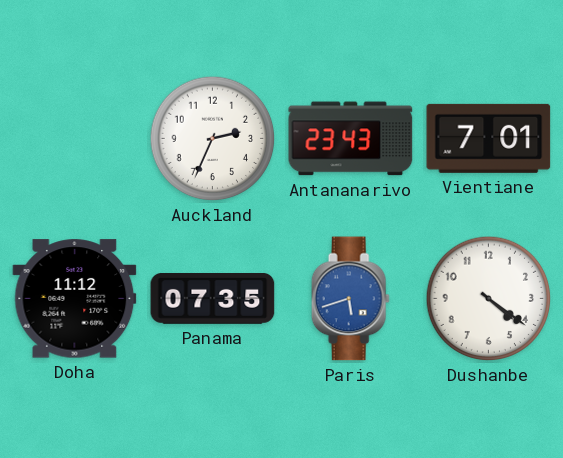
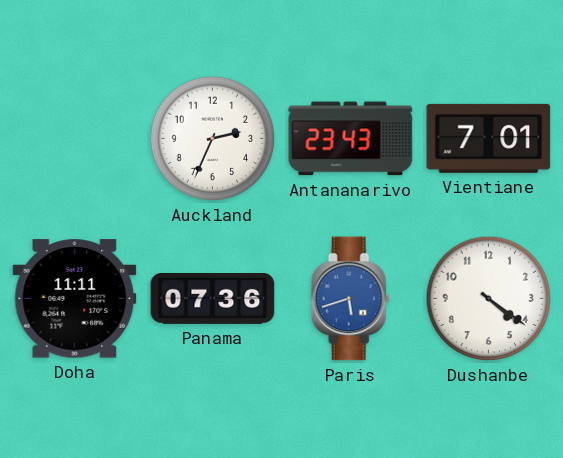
Doha: 11:12 -> 11:11 (75, 299)
Panama: 07:35 -> 07:36 (213, 299)
